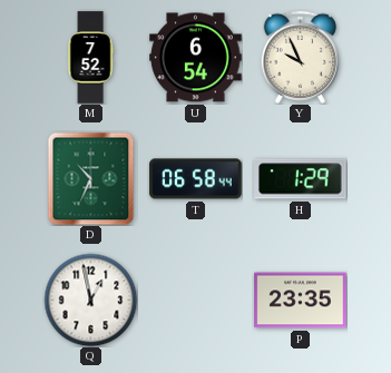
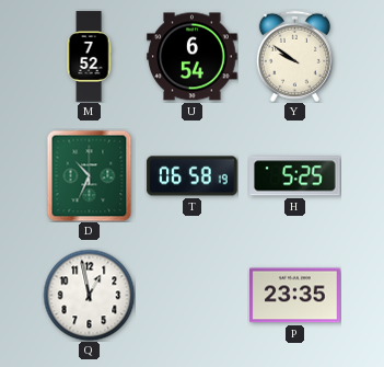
Y: 9:56 -> 9:51 (294, 56)
T: 06:58:44 -> 06:58:19 (193, 176)
H: 1:29 -> 5:25 (295, 176)
